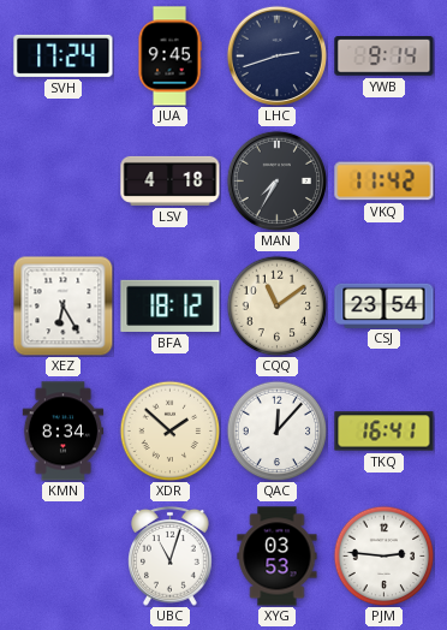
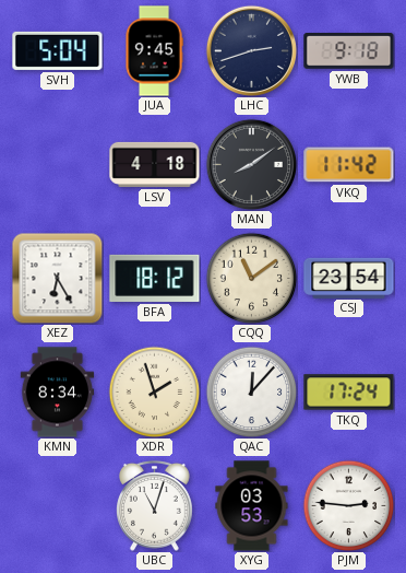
SVH: 17:24 -> 5:04 (58, 50)
YWB: 9:14 -> 9:18 (349, 51)
MAN: 7:35 -> 8:09 (251, 164)
XDR: 1:52 -> 1:57 (154, 391)
TKQ: 16:41 -> 17:24 (349, 393)
